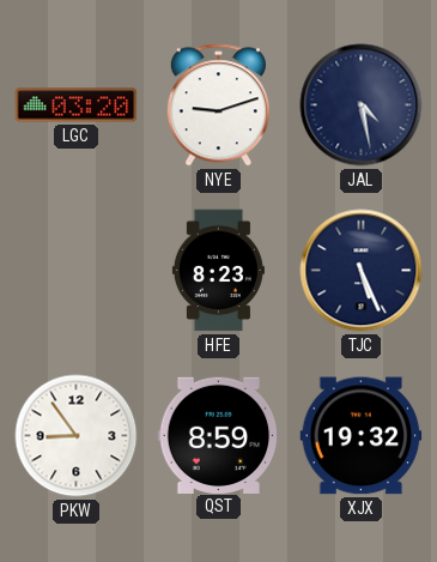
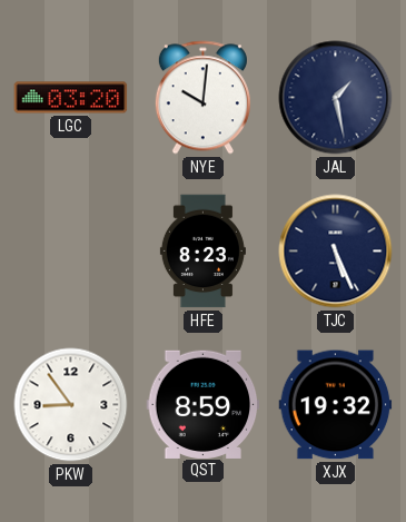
NYE: 9:12 -> 10:01 (202, 98)
JAL: 4:28 -> 1:28 (336, 98)
